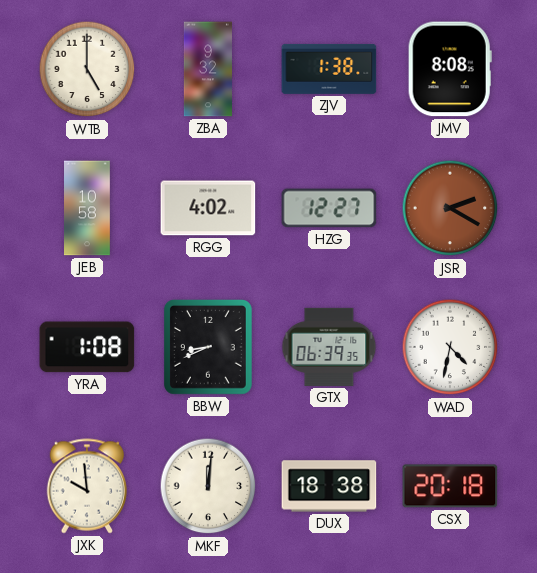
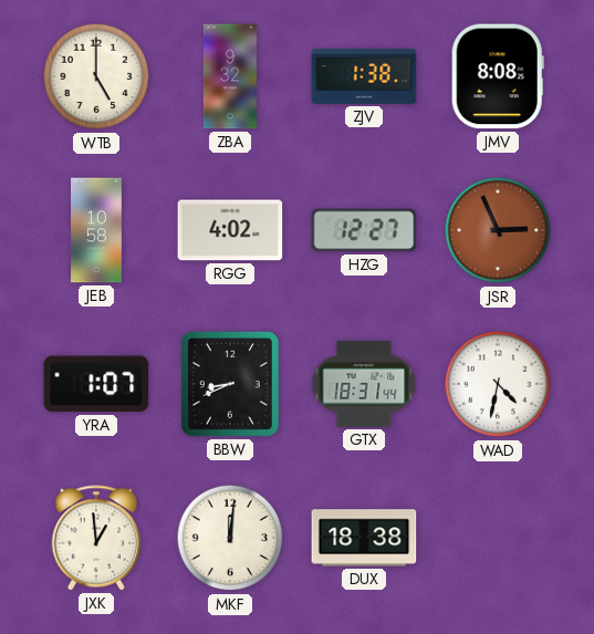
JSR: 2:20 -> 2:56 (498, 230)
YRA: 1:08 -> 1:07 (96, 384)
GTX: 06:39 -> 18:31 (364, 384)
JXK: 9:59 -> 12:59 (96, 538)
CSX: 20:18 -> none (450, 486)
